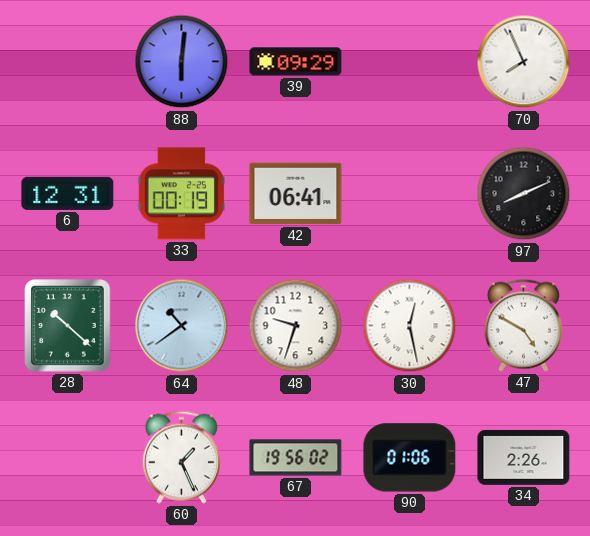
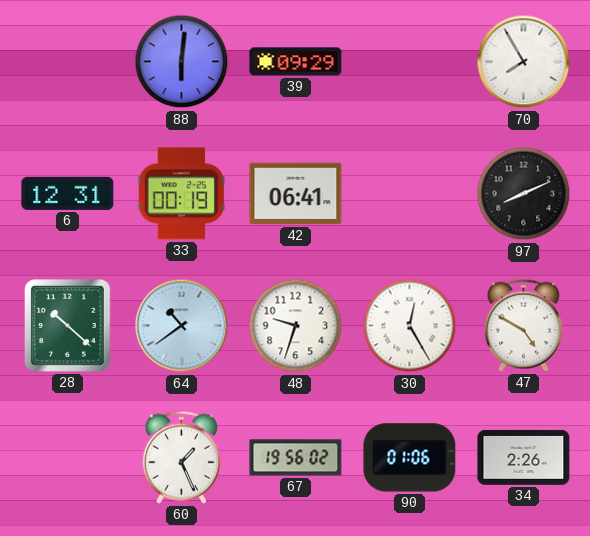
70: 7:56 -> 7:55 (524, 62)
30: 12:28 -> 12:25 (410, 326)
